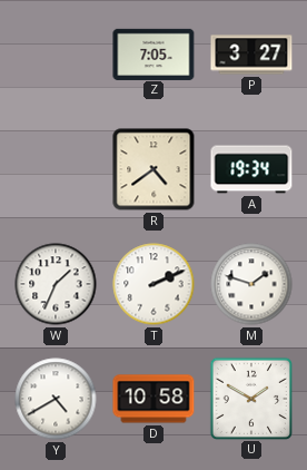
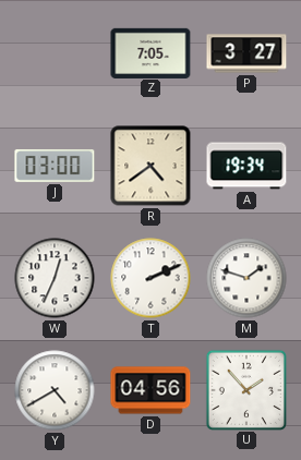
J: none -> 03:00 (55, 166)
W: 1:34 -> 12:34 (55, 278)
D: 10:58 -> 04:56 (150, 390)
U: 1:50 -> 1:53 (245, 389)
